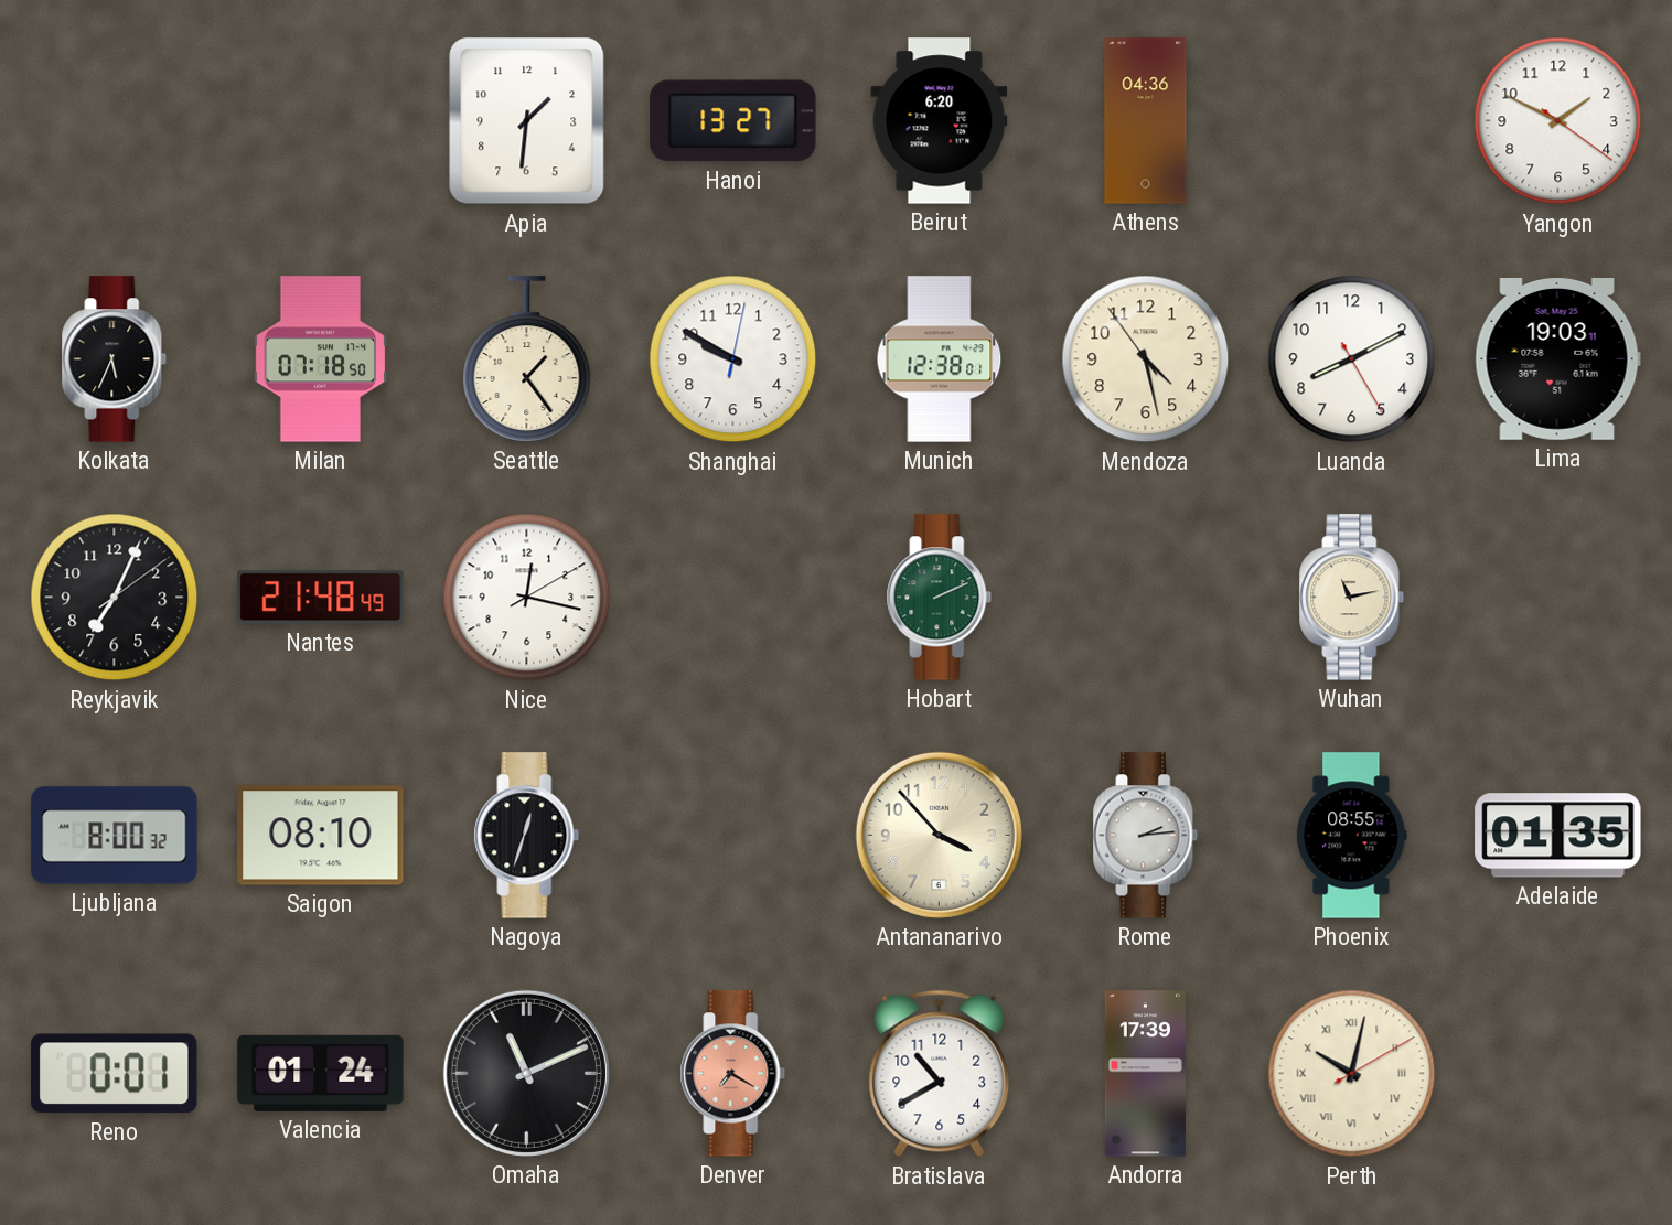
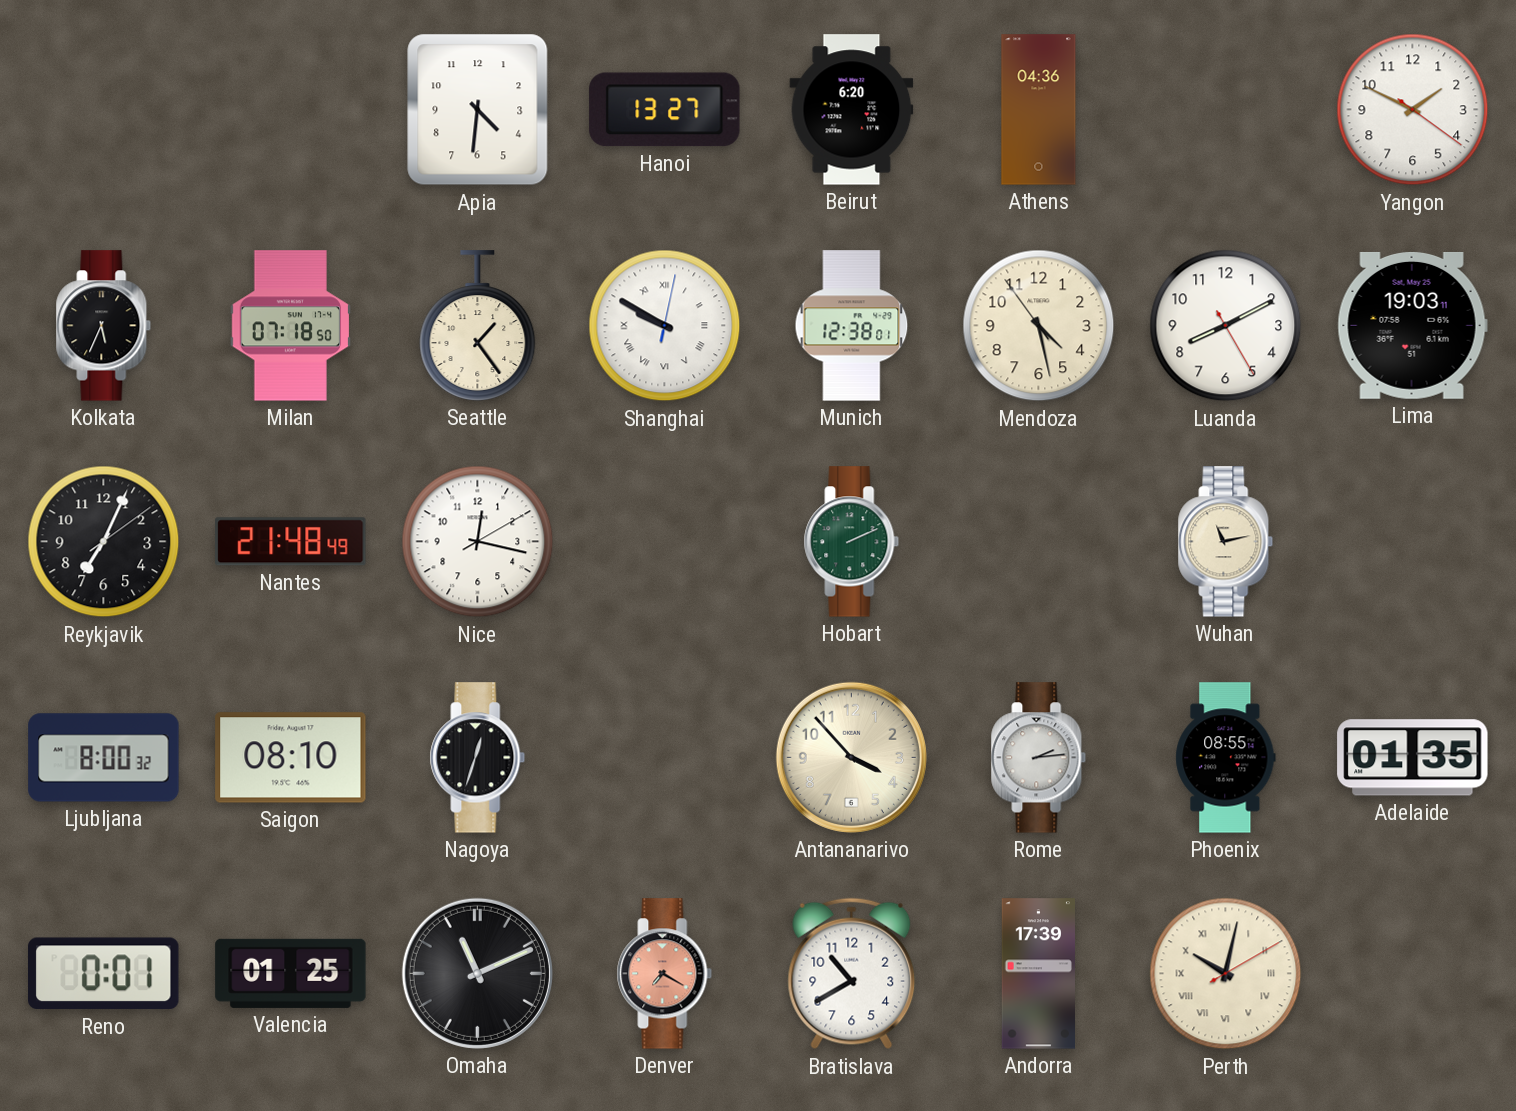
Apia: 1:31 -> 4:31 (478, 110)
Shanghai numerals: Arabic -> Roman (665, 326)
Valencia: 01:24 -> 01:25 (291, 973)
